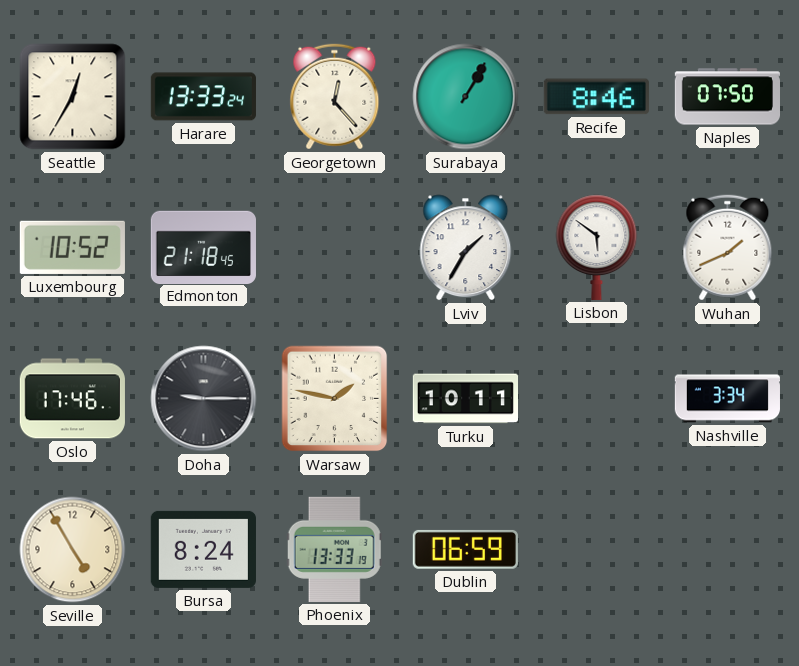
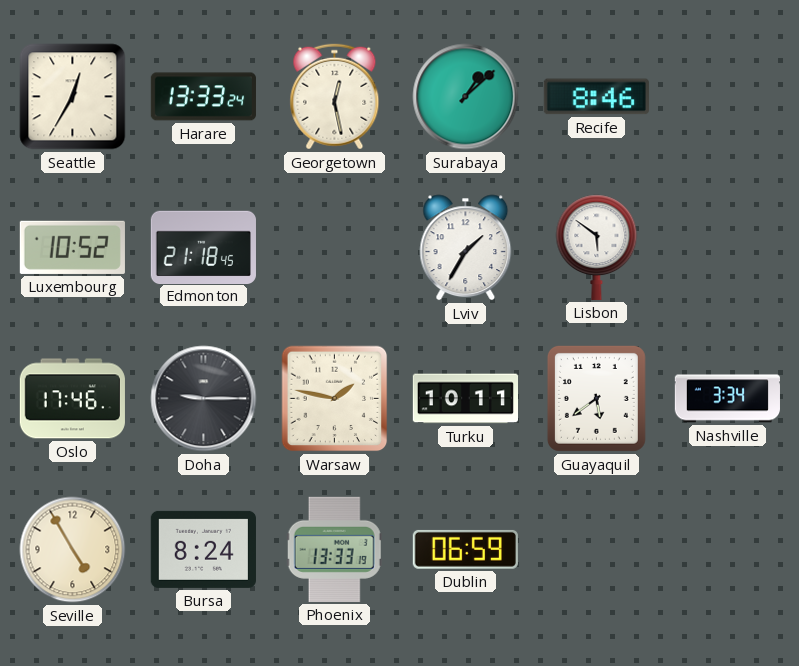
Georgetown: 12:23 -> 12:28 (335, 97)
Surabaya: 1:05 -> 1:08 (466, 97)
Naples: 07:50 -> none (727, 97)
Wuhan: 1:41 -> none (728, 248)
Guayaquil: none -> 5:39 (596, 398)
